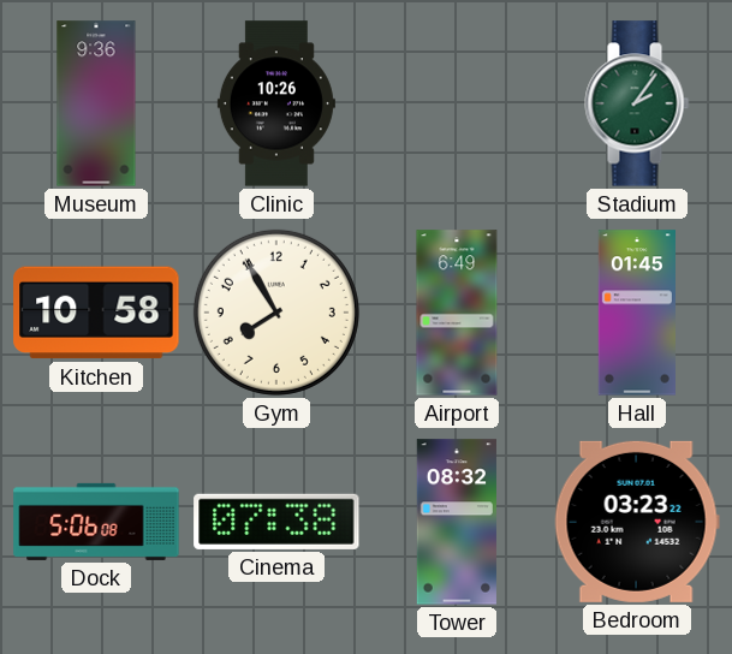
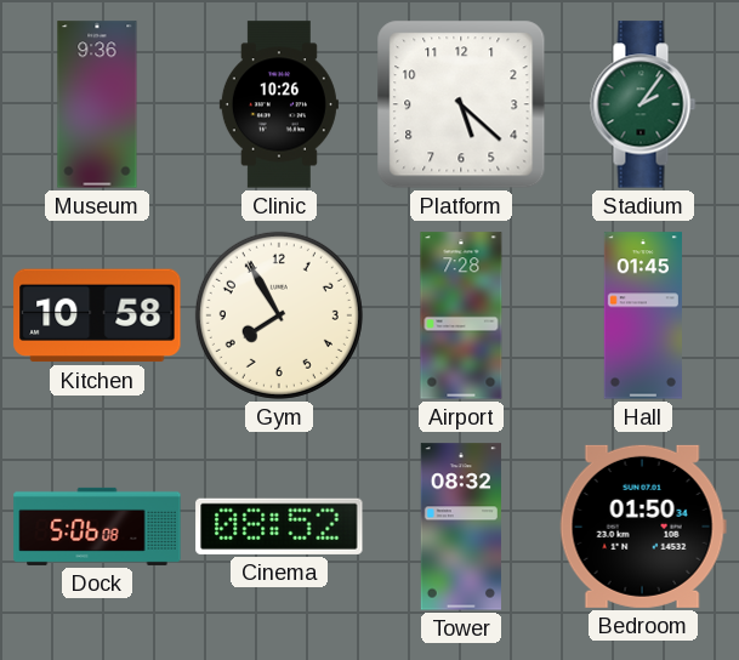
Platform: none -> 5:22 (461, 104)
Airport: 6:49 -> 7:28 (461, 315)
Cinema: 07:38 -> 08:52 (279, 527)
Bedroom: 03:23 -> 01:50 (643, 527)
